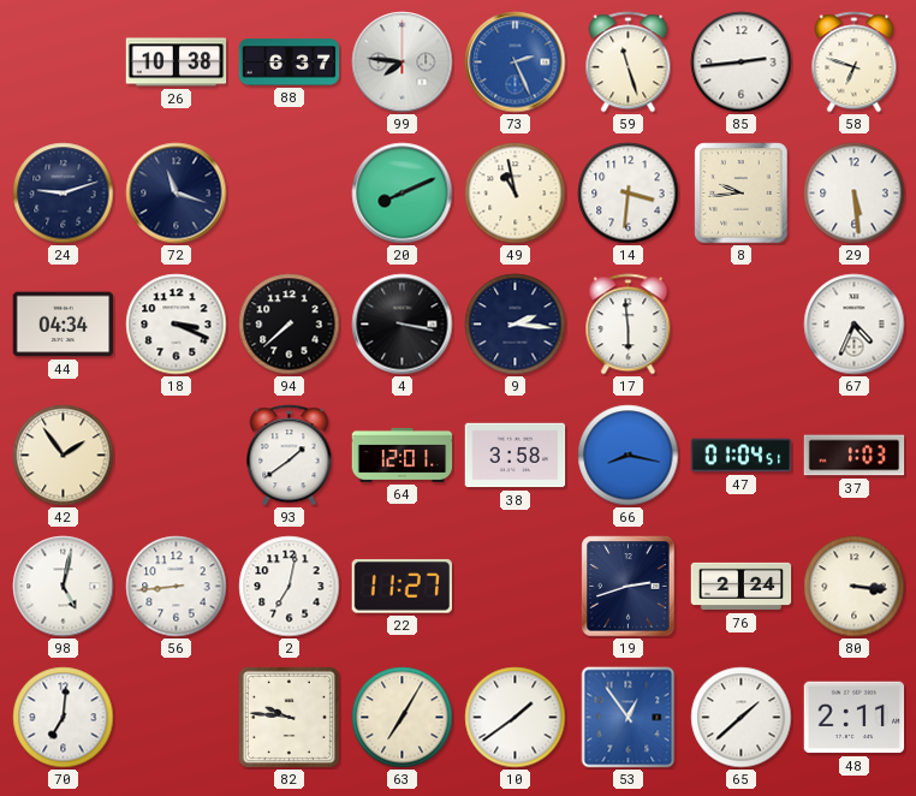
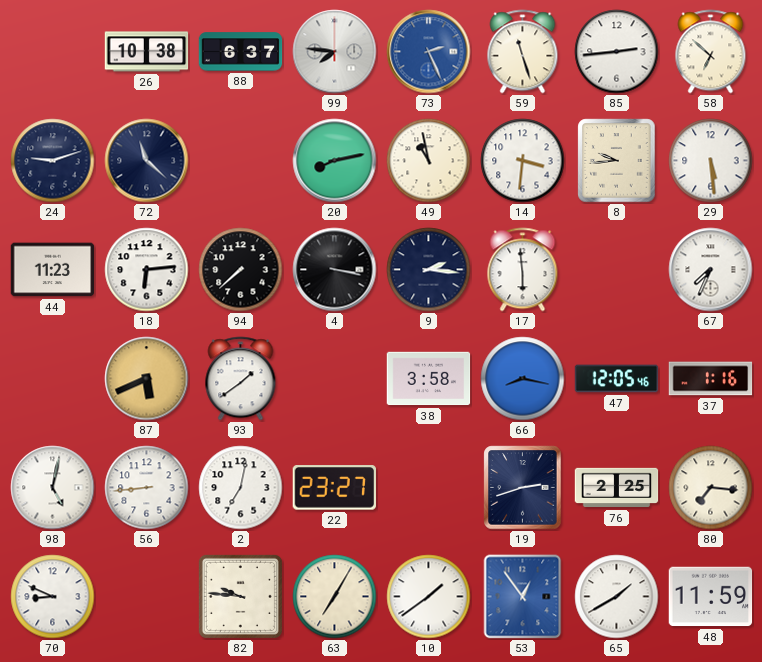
58: 6:48 -> 6:52 (711, 52)
72: 11:18 -> 11:22 (147, 161)
20: 8:11 -> 8:13 (335, 161)
44: 04:34 -> 11:23 (53, 270)
18: 3:19 -> 6:14 (147, 270)
67: 4:34 -> 7:34 (711, 270)
42: 1:54 -> none (64, 456)
87: none -> 5:41 (147, 379)
64: 12:01 -> none (403, 455)
47: 01:04 -> 12:05 (617, 379)
37: 1:03 -> 1:16 (711, 379)
22: 11:27 -> 23:27 (334, 488)
76: 2:24 -> 2:25 (617, 488)
80: 3:16 -> 7:16 (711, 488)
70: 7:01 -> 8:49 (53, 597)
65: 1:38 -> 1:40 (617, 597)
48: 2:11 -> 11:59 (711, 597)
